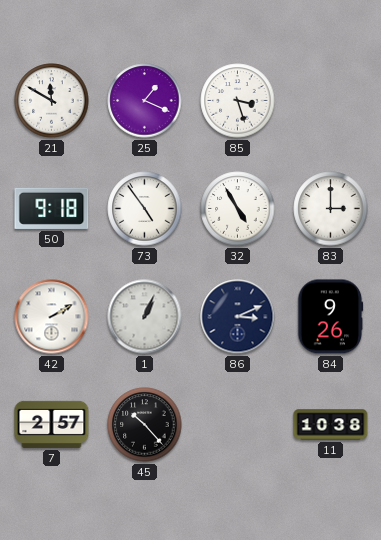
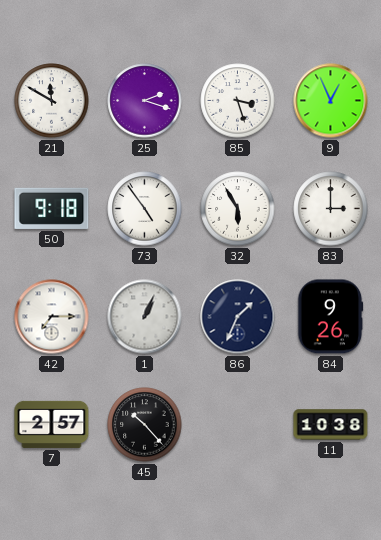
25: 1:19 -> 2:18 (145, 101)
9: none -> 12:56 (331, 101)
32: 4:55 -> 5:55 (238, 209)
42: 2:10 -> 7:15 (52, 317)
86: 3:11 -> 1:34 (238, 317)
